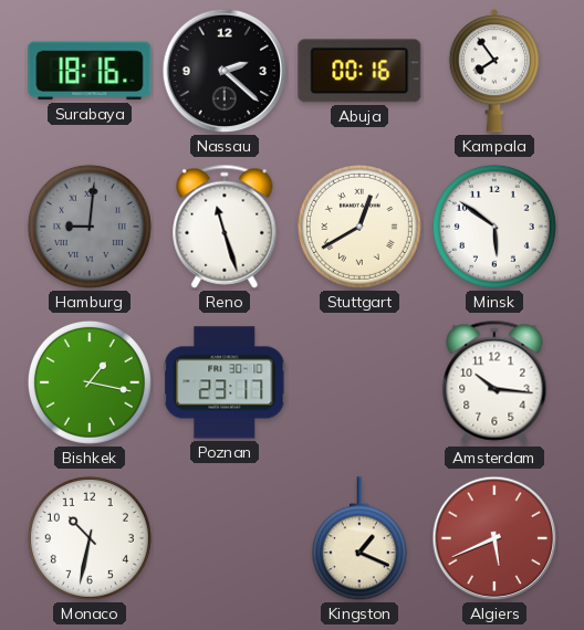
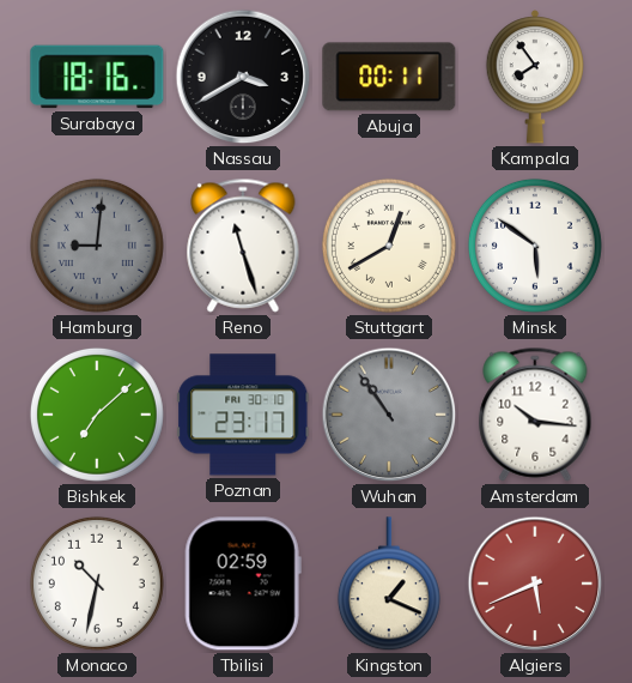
Nassau: 2:22 -> 3:40 (243, 77)
Abuja: 00:16 -> 00:11 (389, 77)
Bishkek: 1:17 -> 7:08 (97, 415)
Wuhan: none -> 10:54 (389, 415)
Tbilisi: none -> 02:59 (243, 584)
